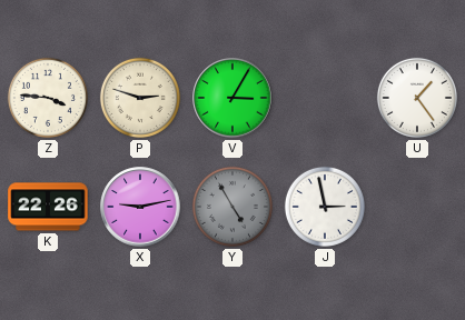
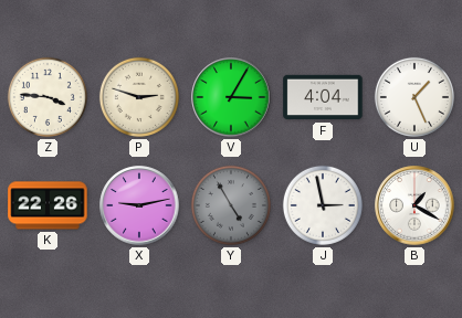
F: none -> 4:04 (323, 97)
U: 1:24 -> 1:26 (414, 97)
B: none -> 1:20 (414, 205)
